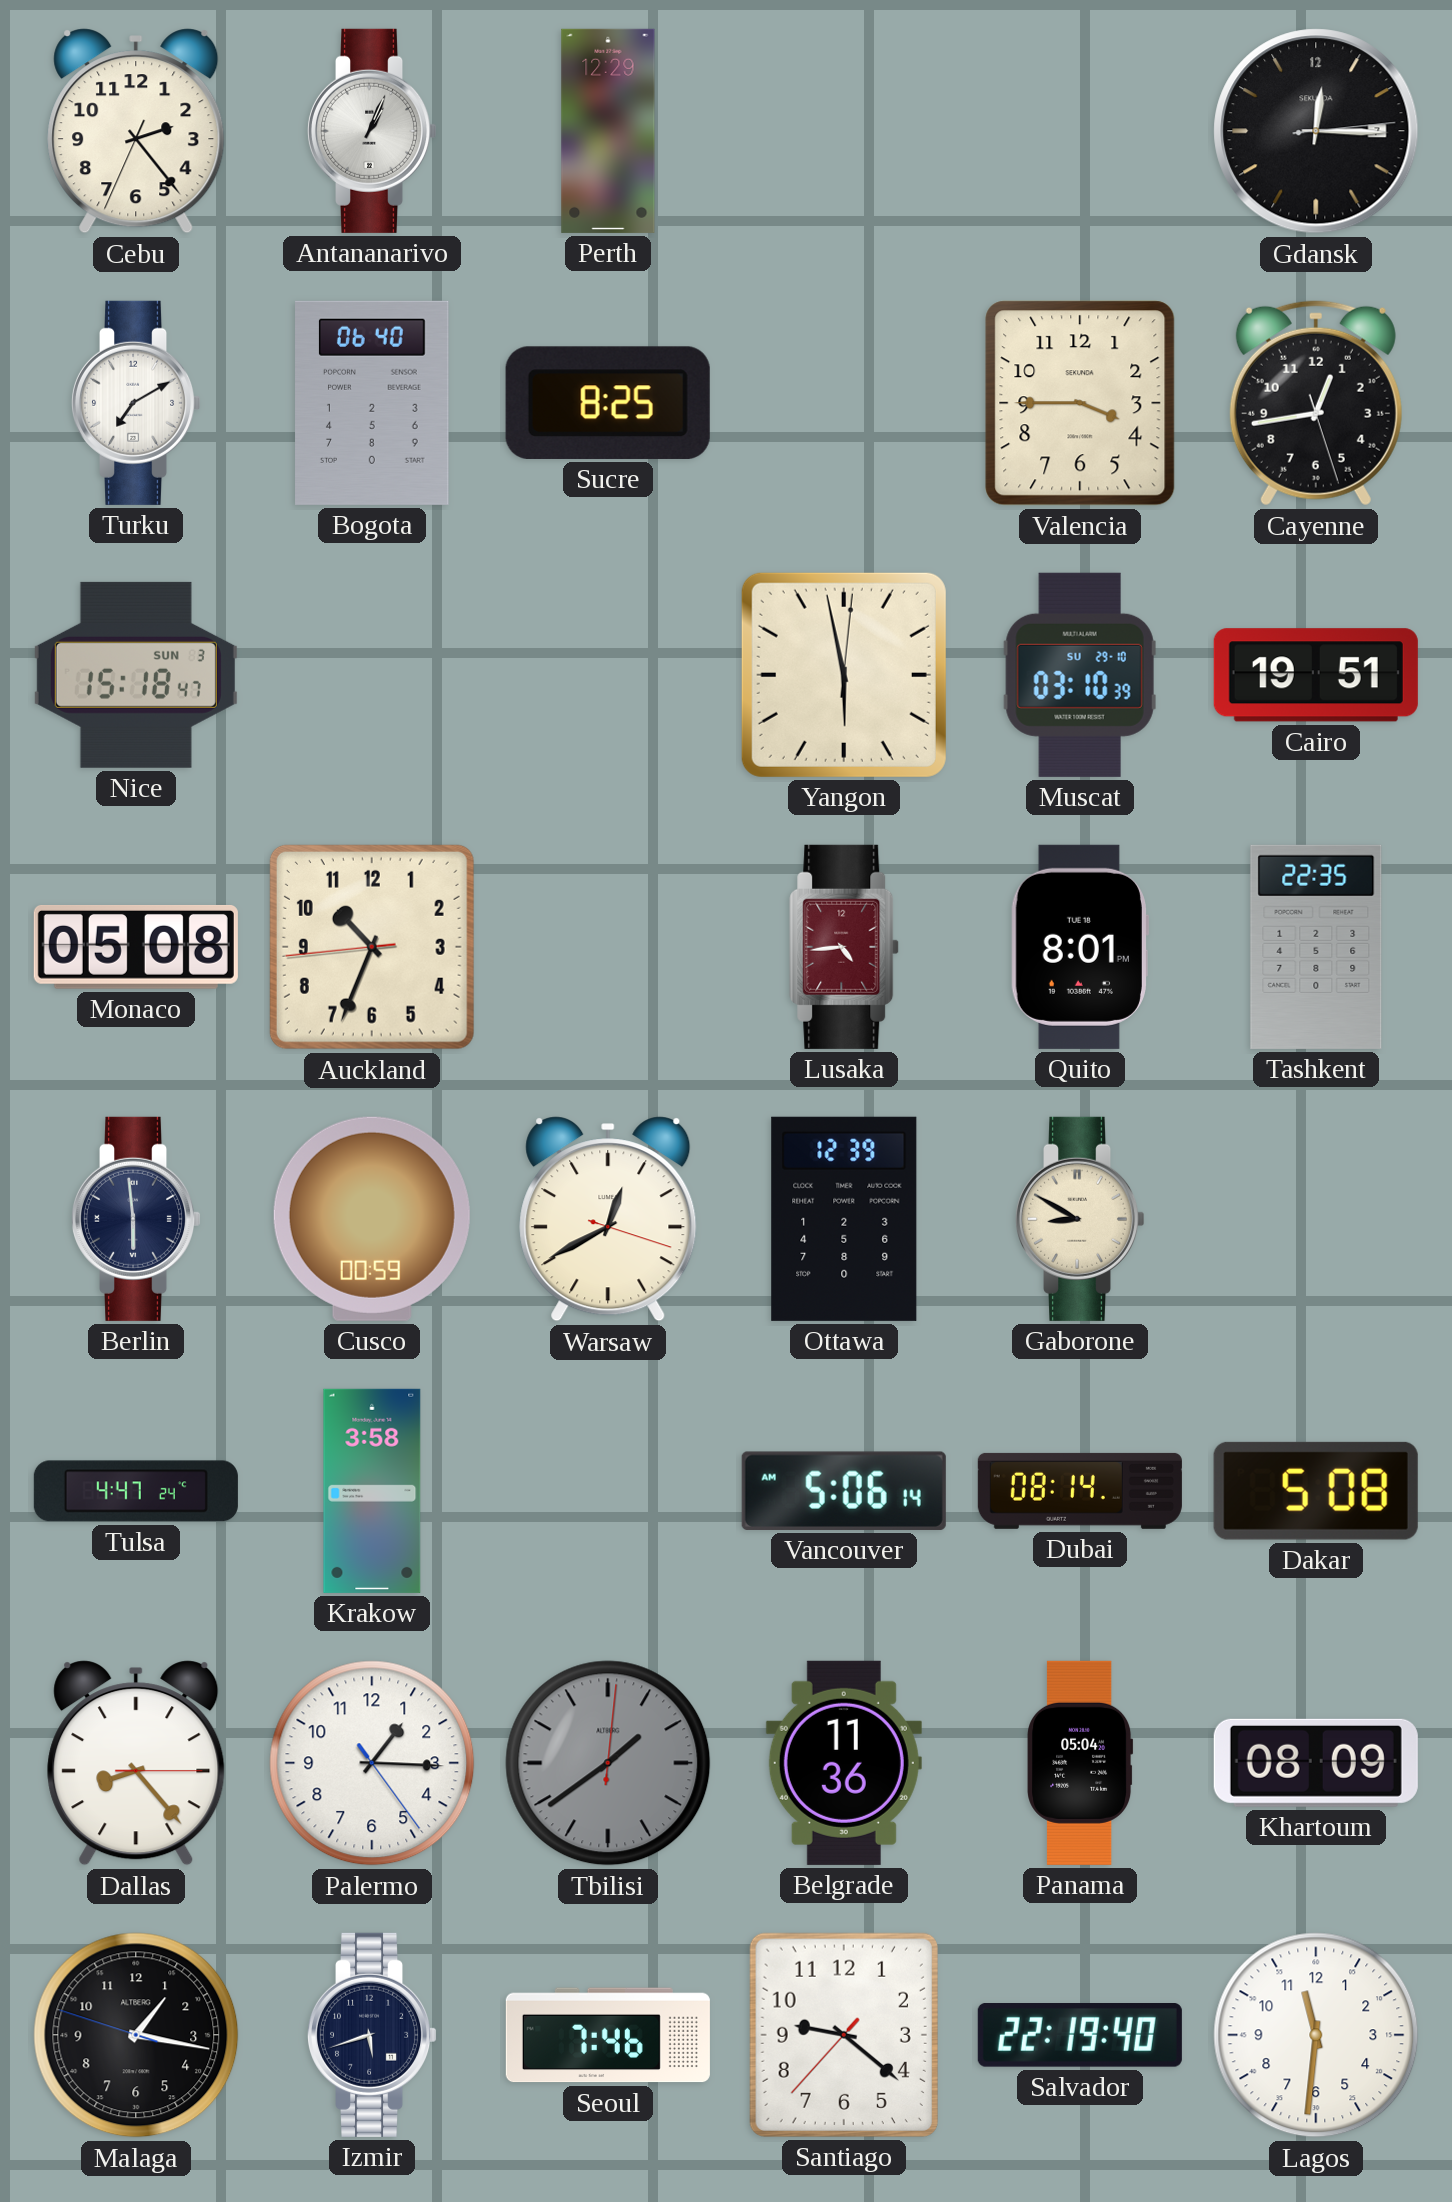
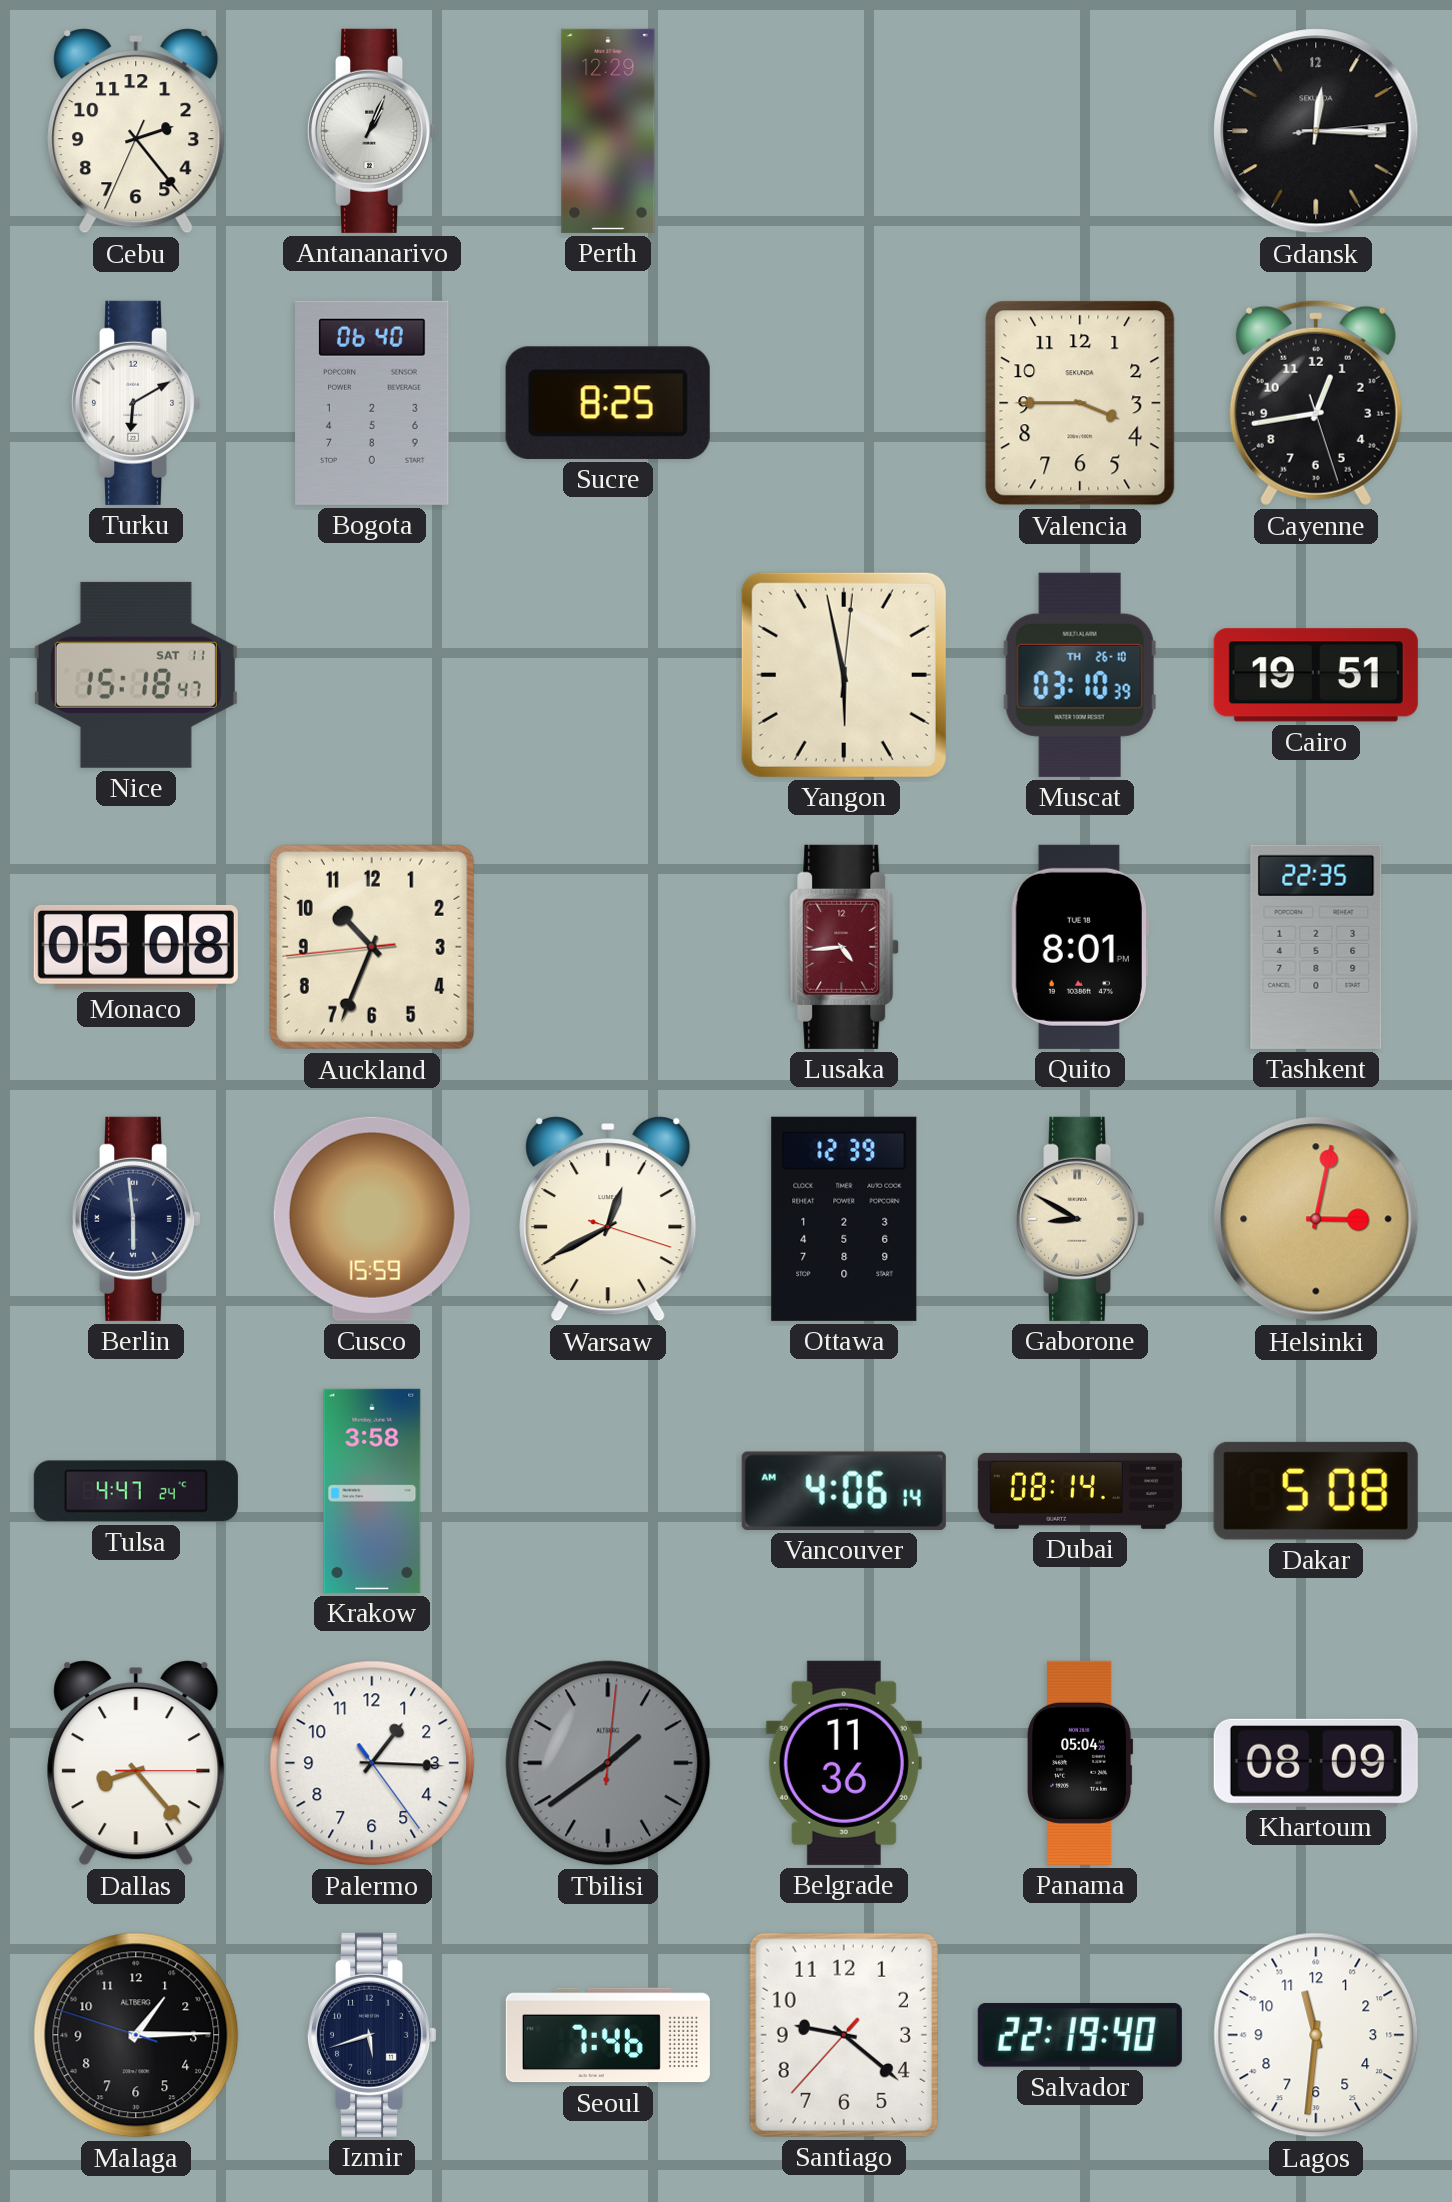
Turku: 7:10 -> 6:10 (136, 403)
Nice date: SUN 3 -> SAT 11 (136, 675)
Muscat date: SU 29-10 -> TH 26-10 (1080, 675)
Cusco: 00:59 -> 15:59 (372, 1219)
Helsinki: none -> 3:02 (1316, 1219)
Vancouver: 5:06 -> 4:06 (844, 1491)
Malaga: 1:16 -> 1:14 (136, 2035)
